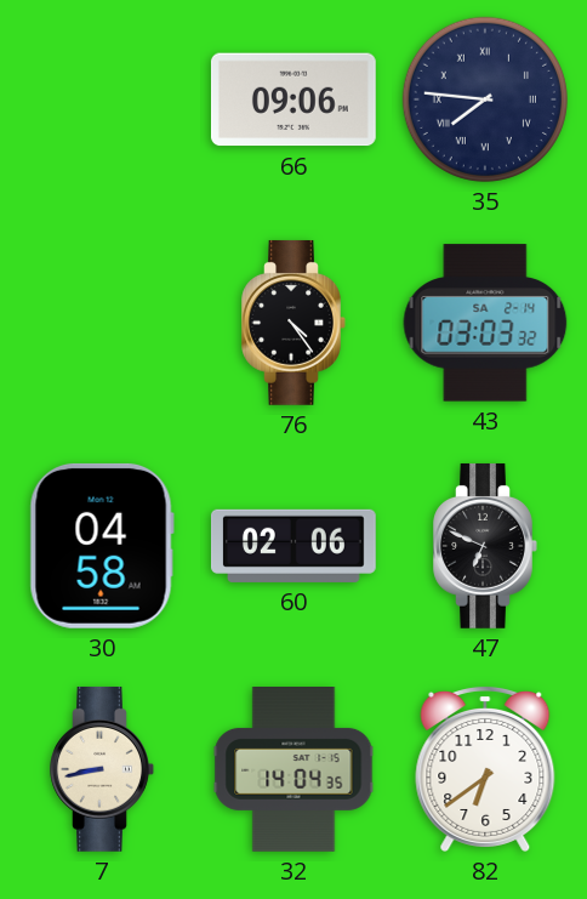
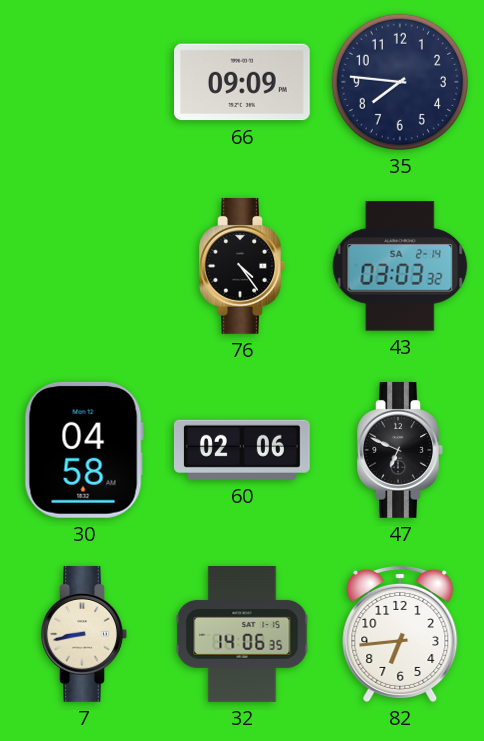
66: 09:06 -> 09:09 (242, 82)
35 numerals: Roman -> Arabic (400, 82)
32: 14:04 -> 14:06 (242, 635)
82: 6:39 -> 6:44 (400, 633)
